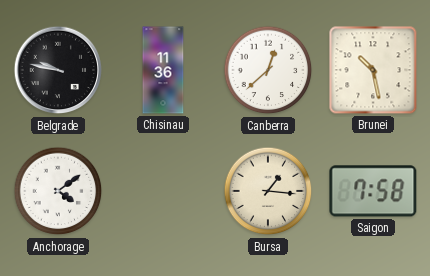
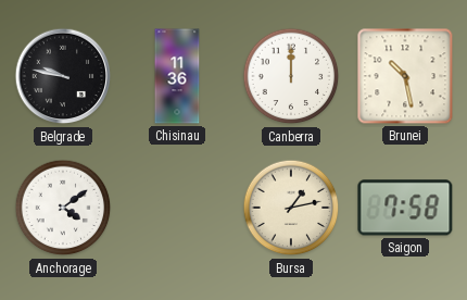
Canberra: 12:38 -> 12:00 (291, 76)
Bursa: 1:16 -> 1:13 (291, 208)
